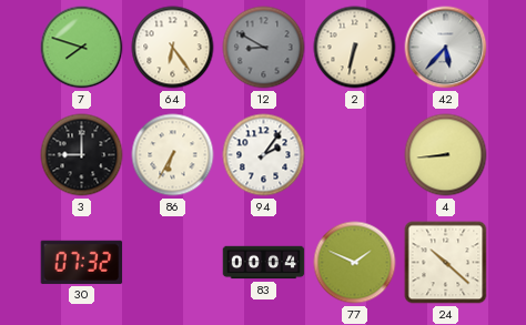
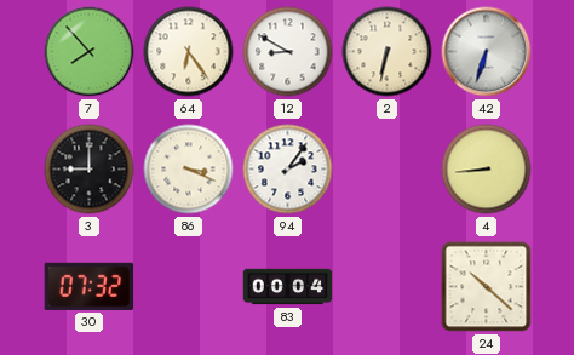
7: 7:48 -> 7:53 (90, 52)
12 dial: grey -> white (288, 52)
42: 5:37 -> 6:33 (487, 52)
86: 6:35 -> 3:19 (189, 170)
77: 1:49 -> none (355, 263)
